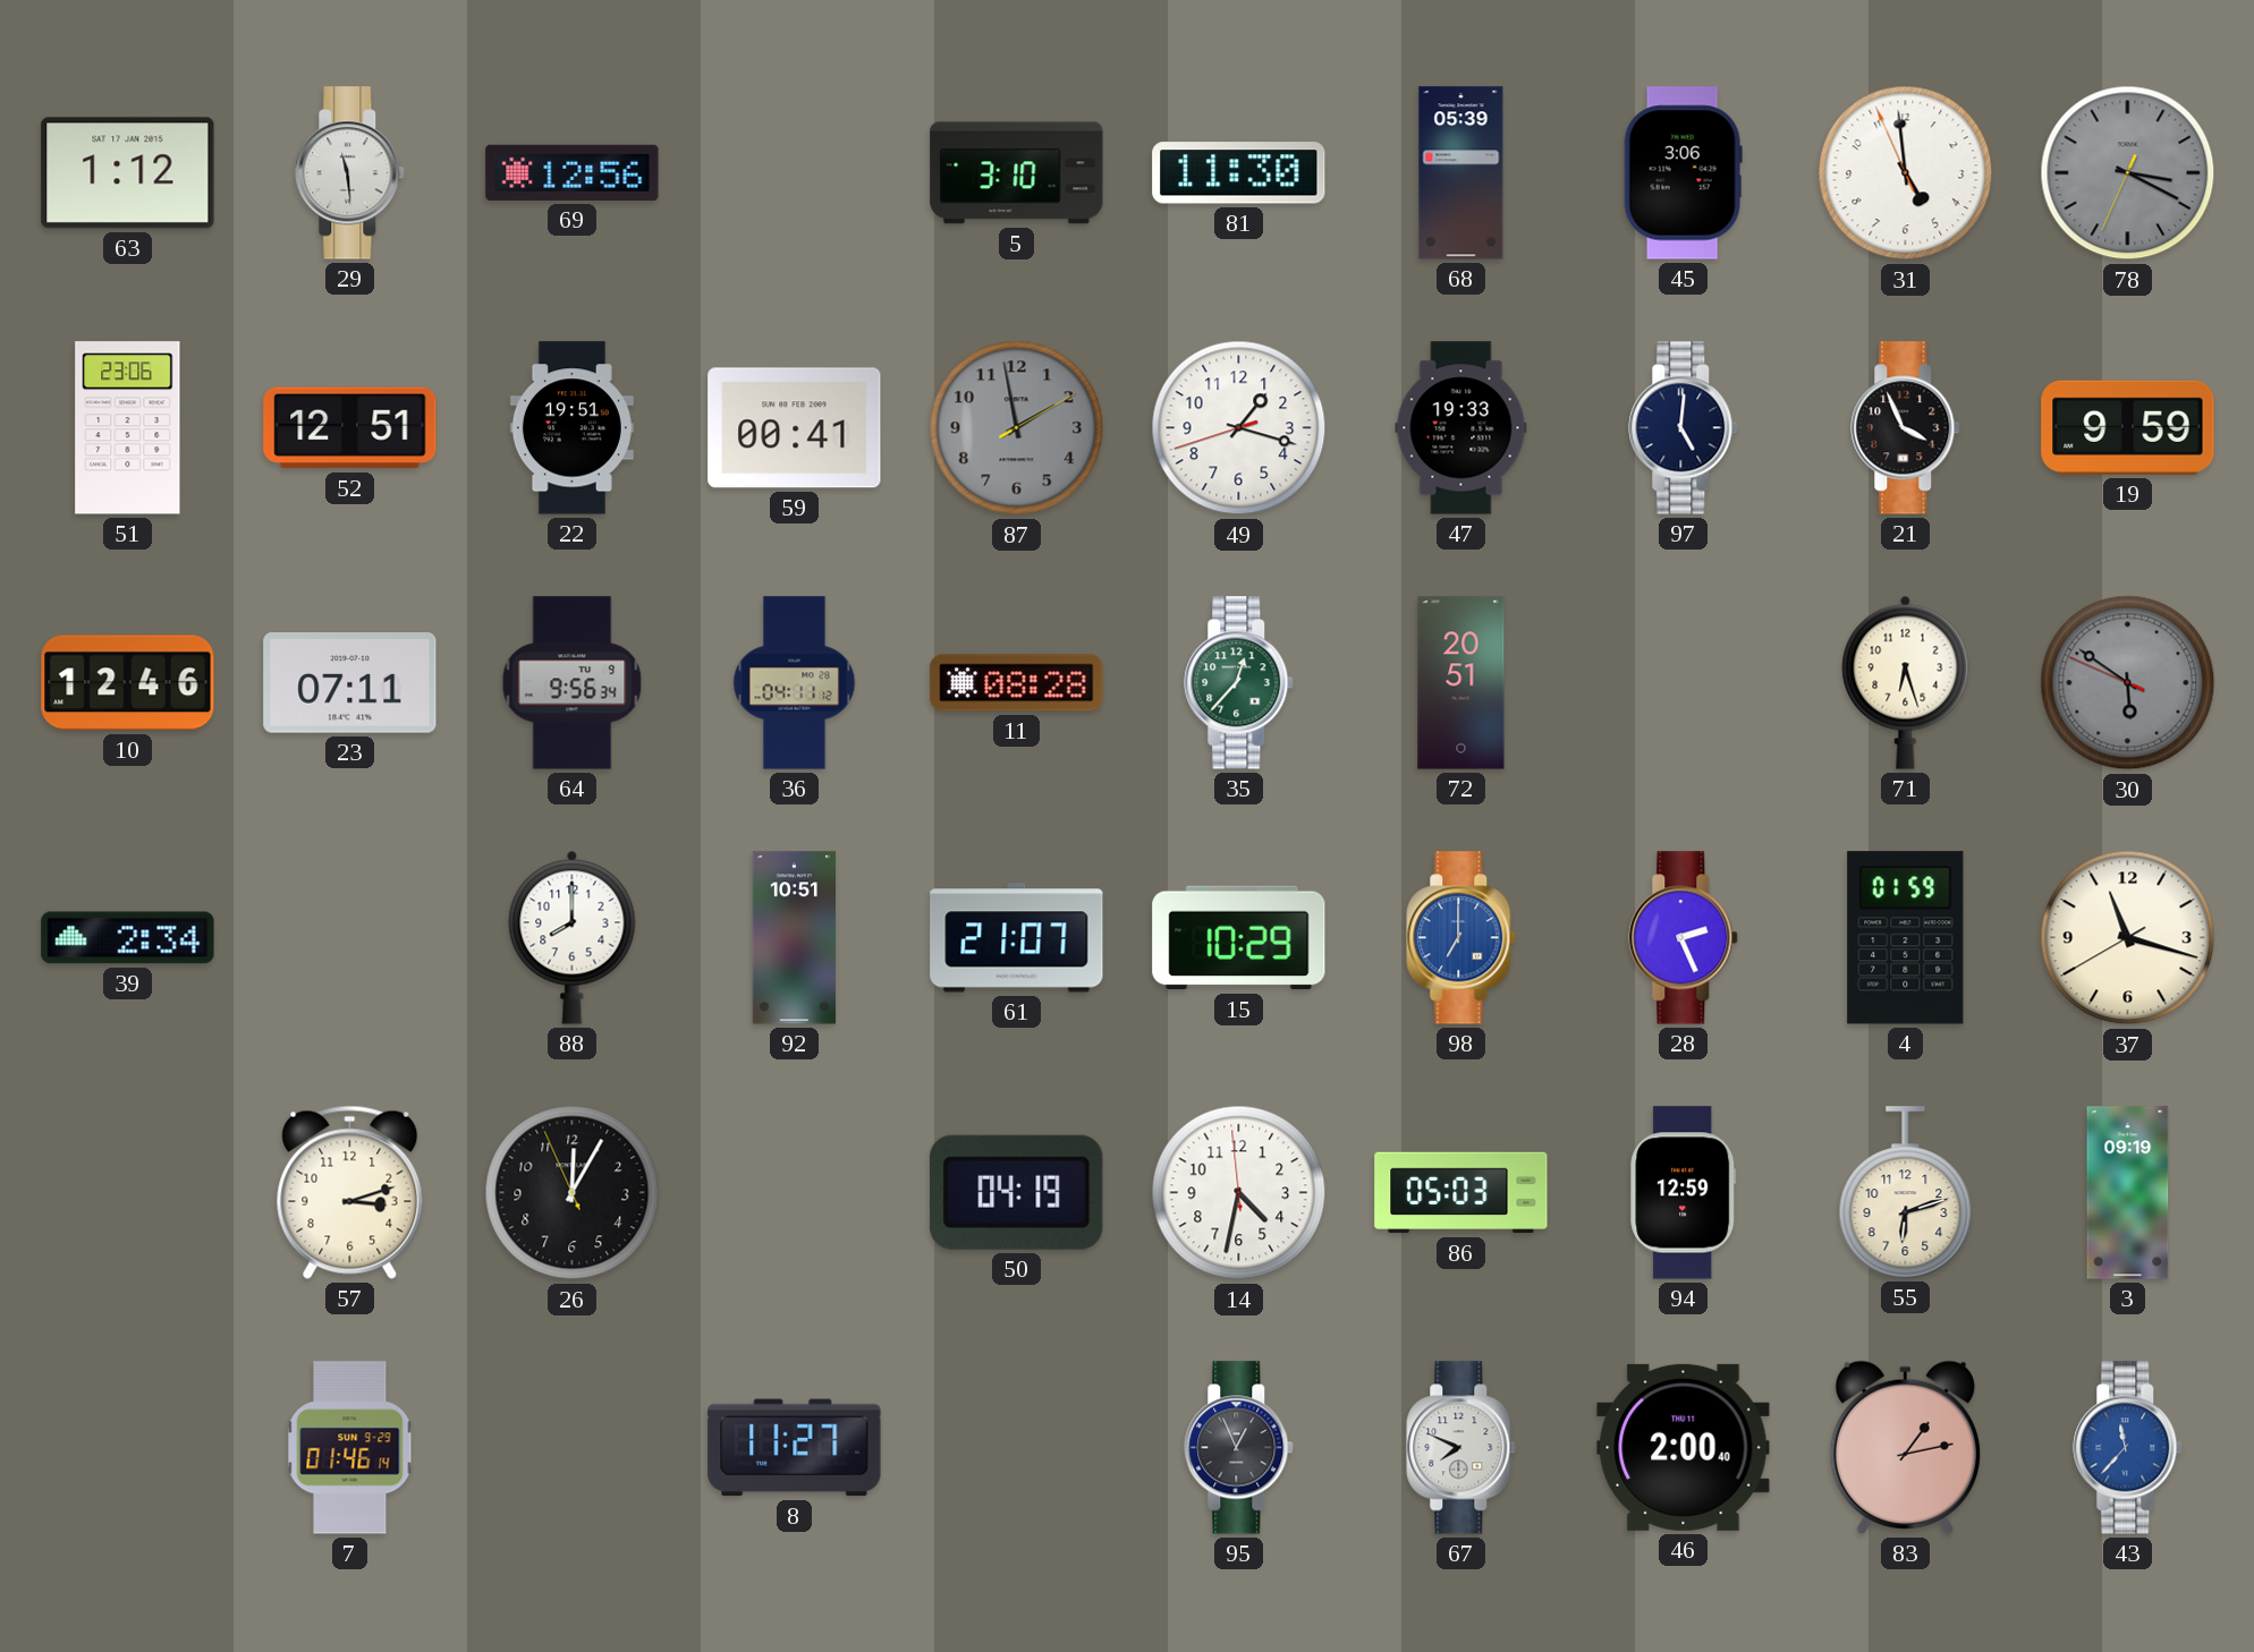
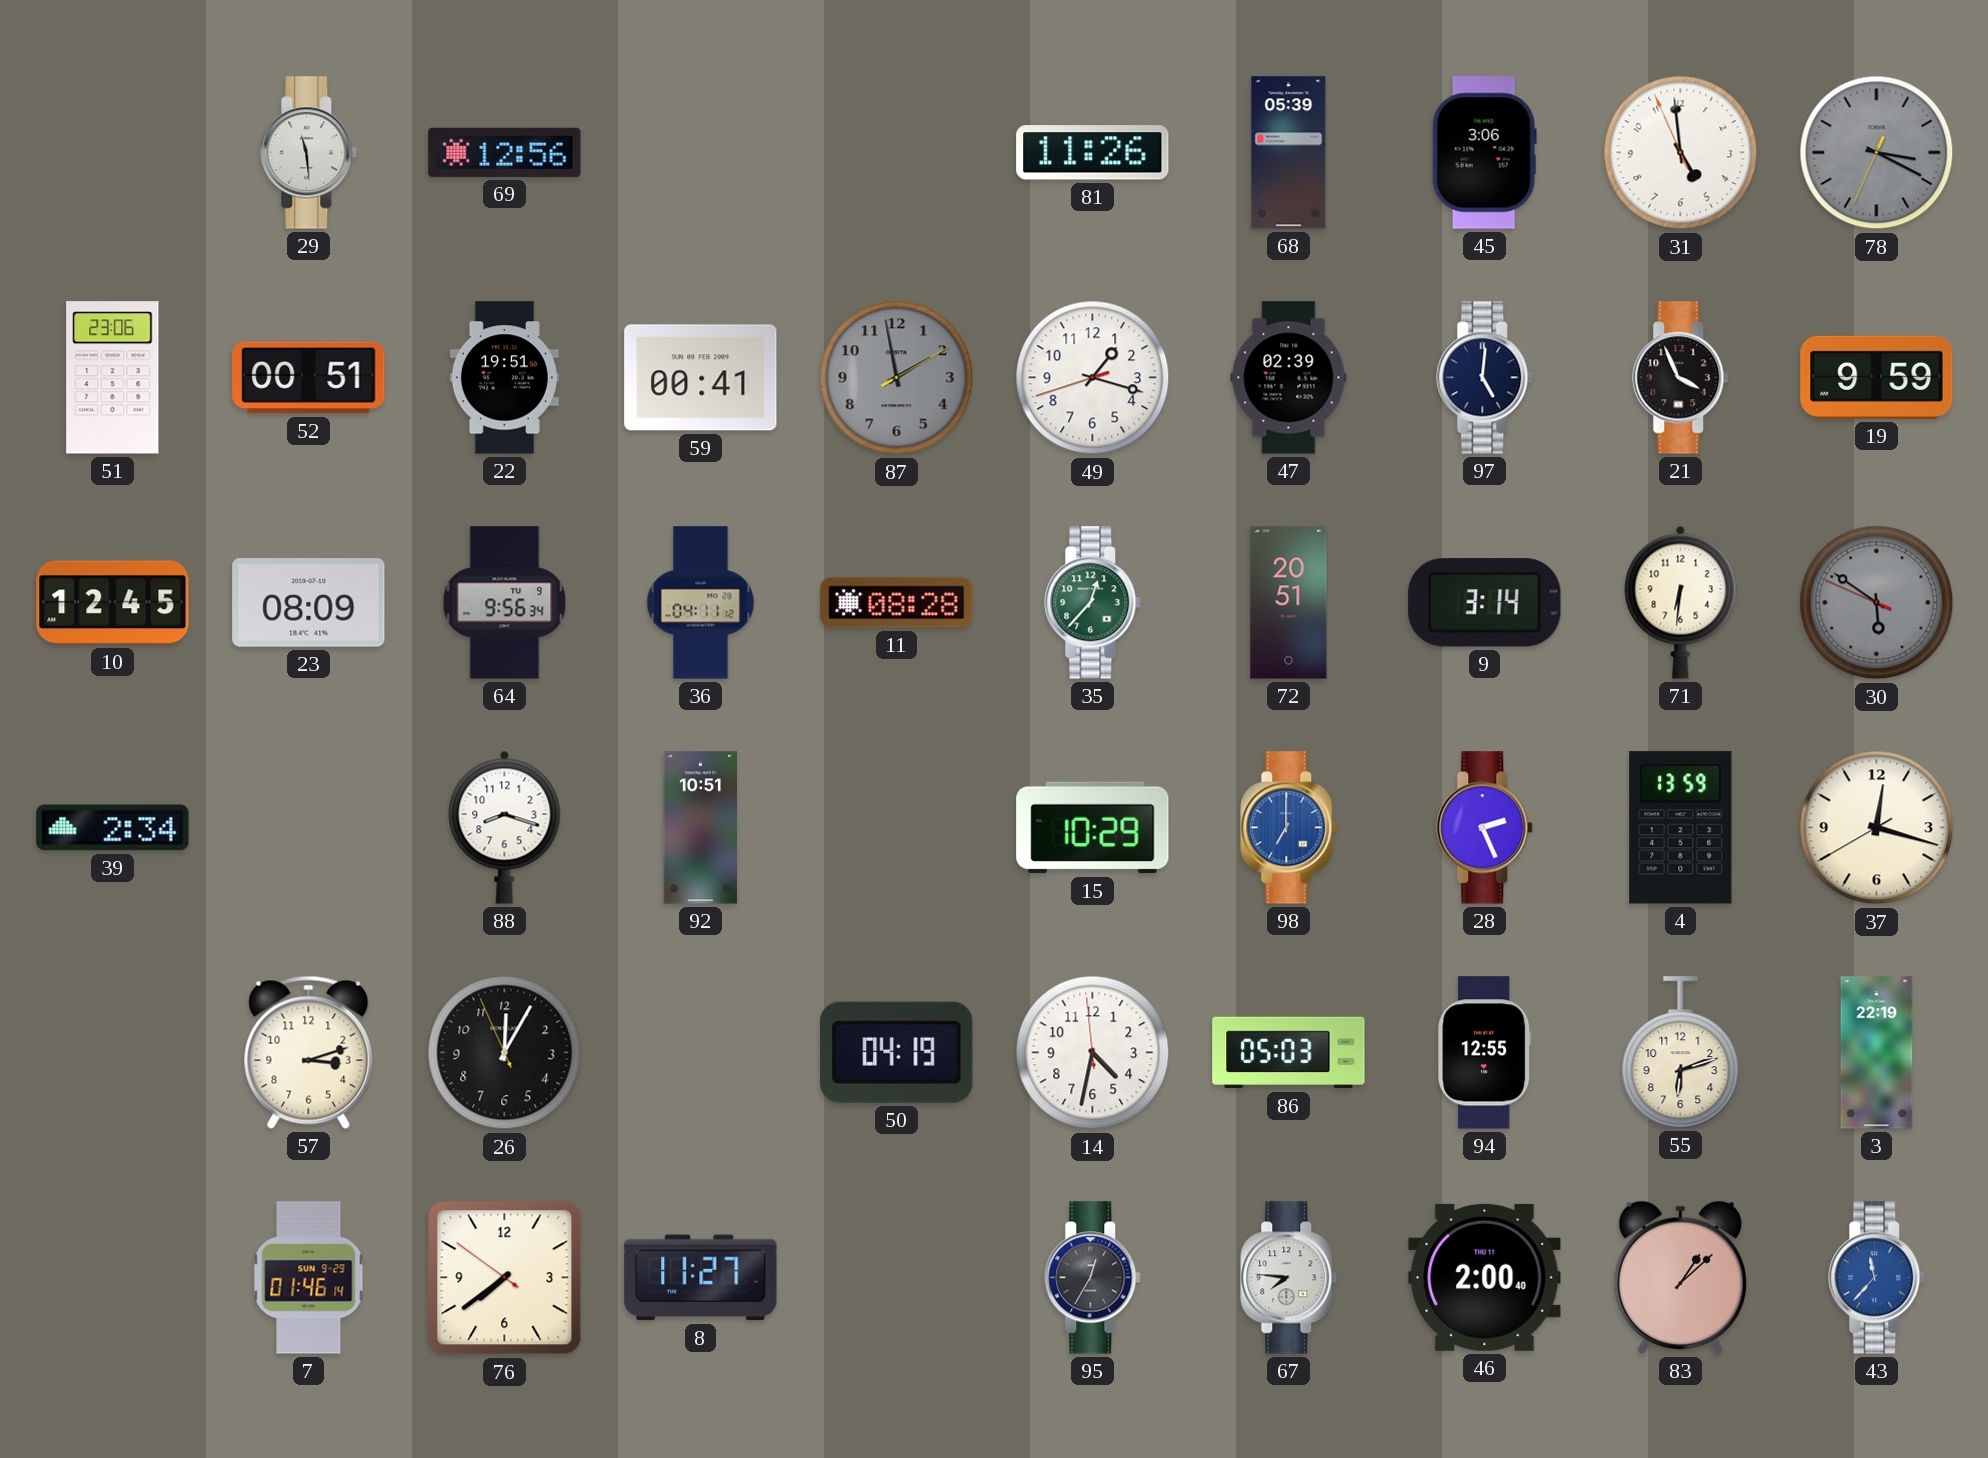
63: 1:12 -> none (128, 173)
5: 3:10 -> none (1017, 173)
81: 11:30 -> 11:26 (1093, 153)
52: 12:51 -> 00:51 (309, 378)
47: 19:33 -> 02:39 (1289, 378)
10: 12:46 -> 12:45 (113, 603)
23: 07:11 -> 08:09 (309, 603)
9: none -> 3:14 (1485, 603)
71: 6:27 -> 6:31 (1681, 602)
88: 8:00 -> 8:18 (505, 827)
61: 21:07 -> none (1017, 938)
4: 01:59 -> 13:59 (1681, 828)
37: 11:17 -> 12:17 (1877, 828)
94: 12:59 -> 12:55 (1485, 1053)
3: 09:19 -> 22:19 (1877, 1053)
76: none -> 7:38 (505, 1278)
95: 12:56 -> 12:35 (1093, 1278)
67: 7:49 -> 7:46 (1289, 1278)
83: 1:13 -> 1:08 (1680, 1277)
